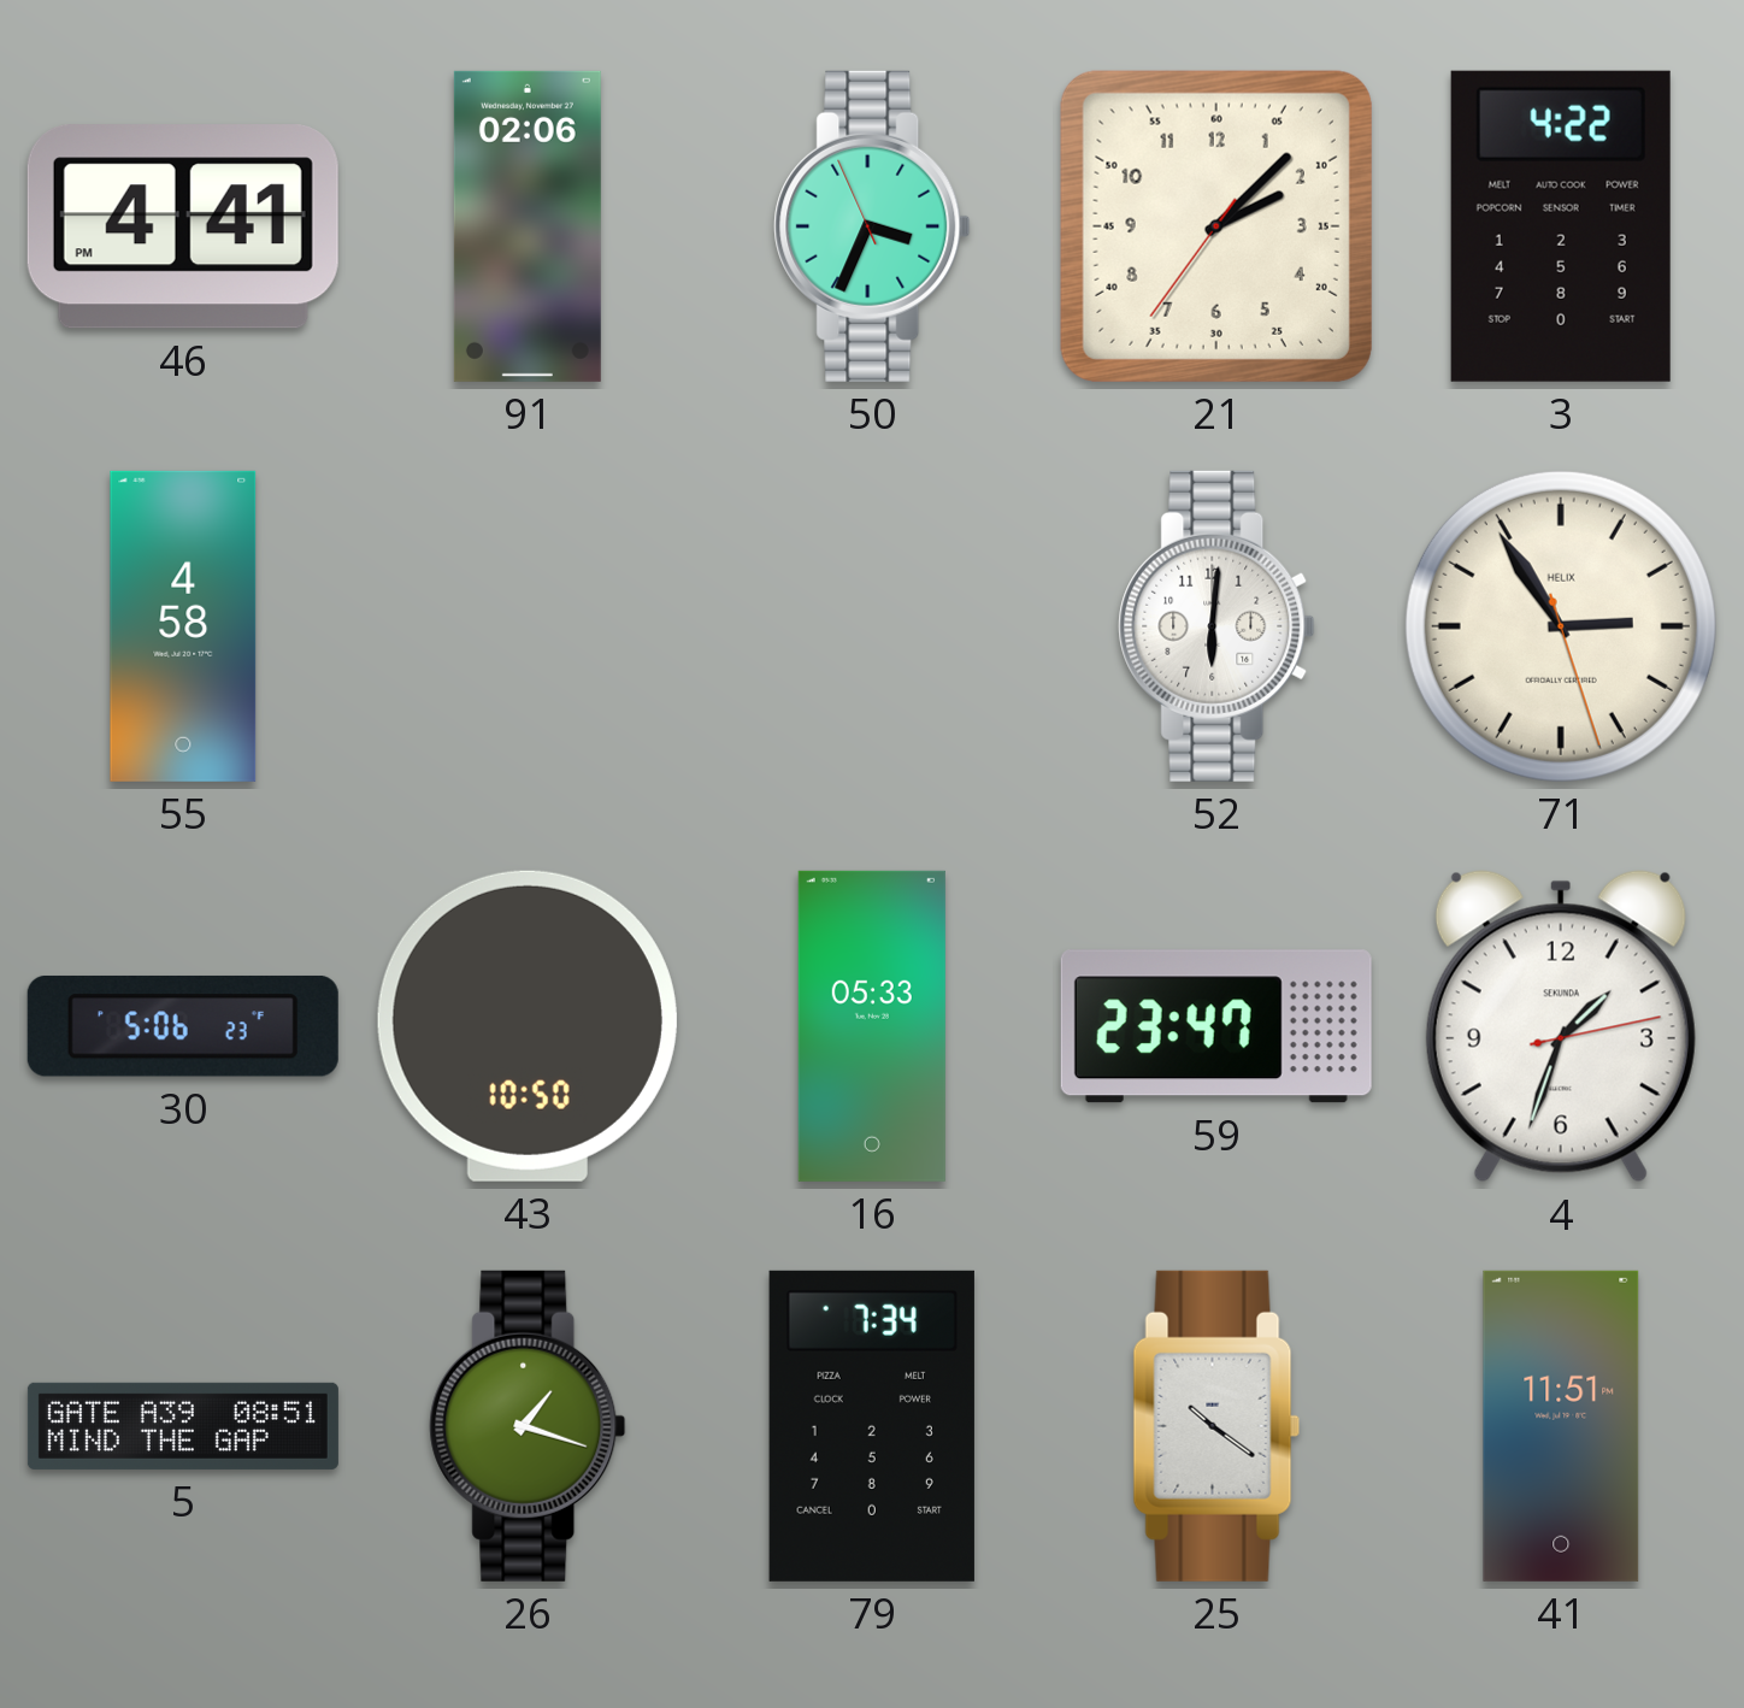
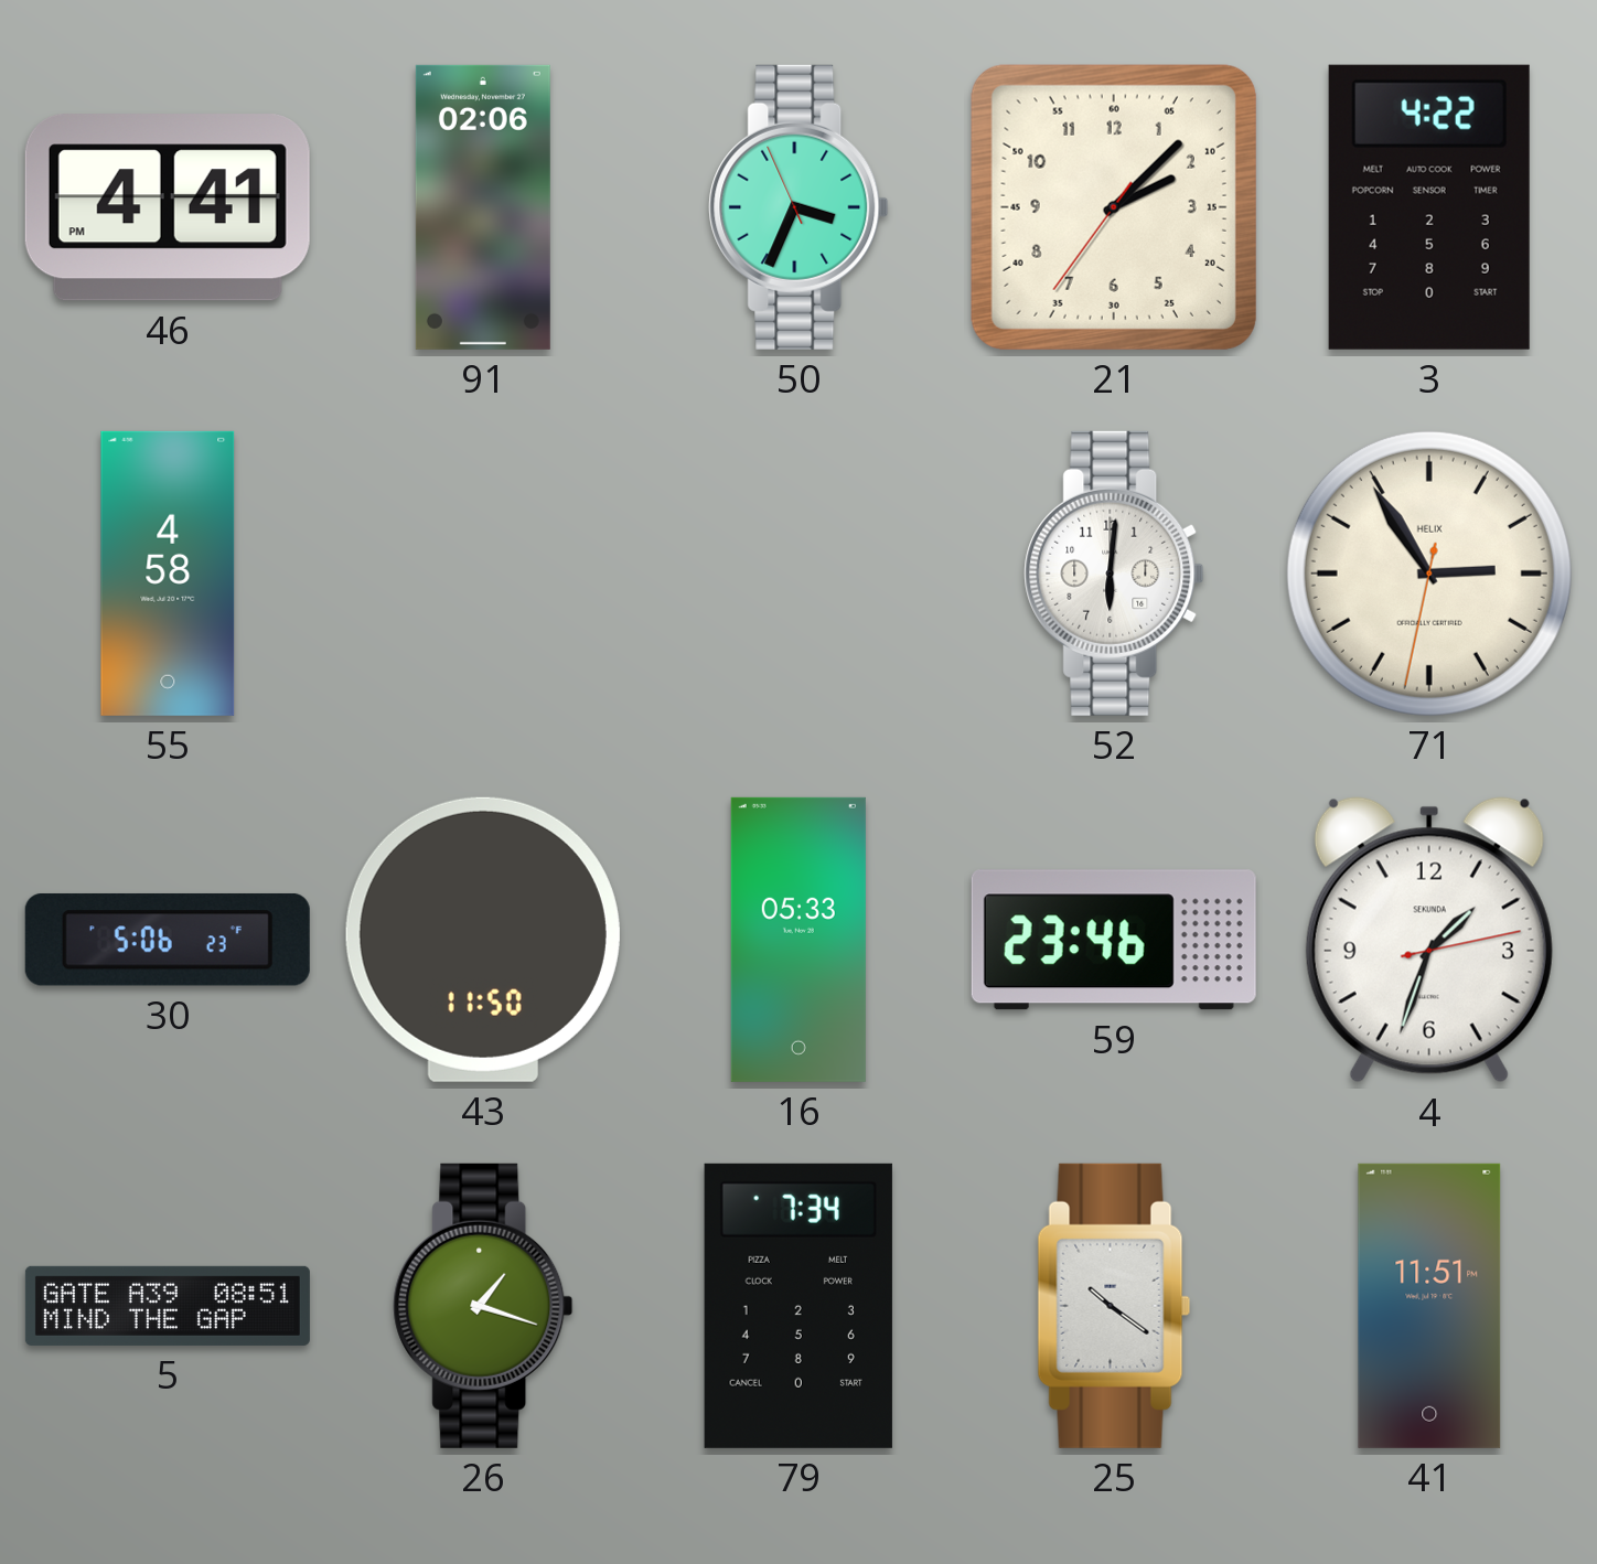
71: 2:54:27 -> 2:54:32 (1429, 574)
43: 10:50 -> 11:50 (483, 940)
59: 23:47 -> 23:46 (1114, 940)
